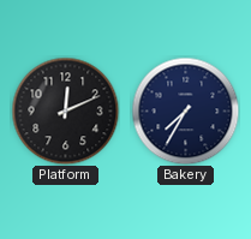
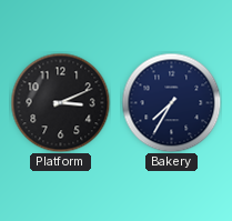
Platform: 12:11 -> 3:11 (60, 102)
